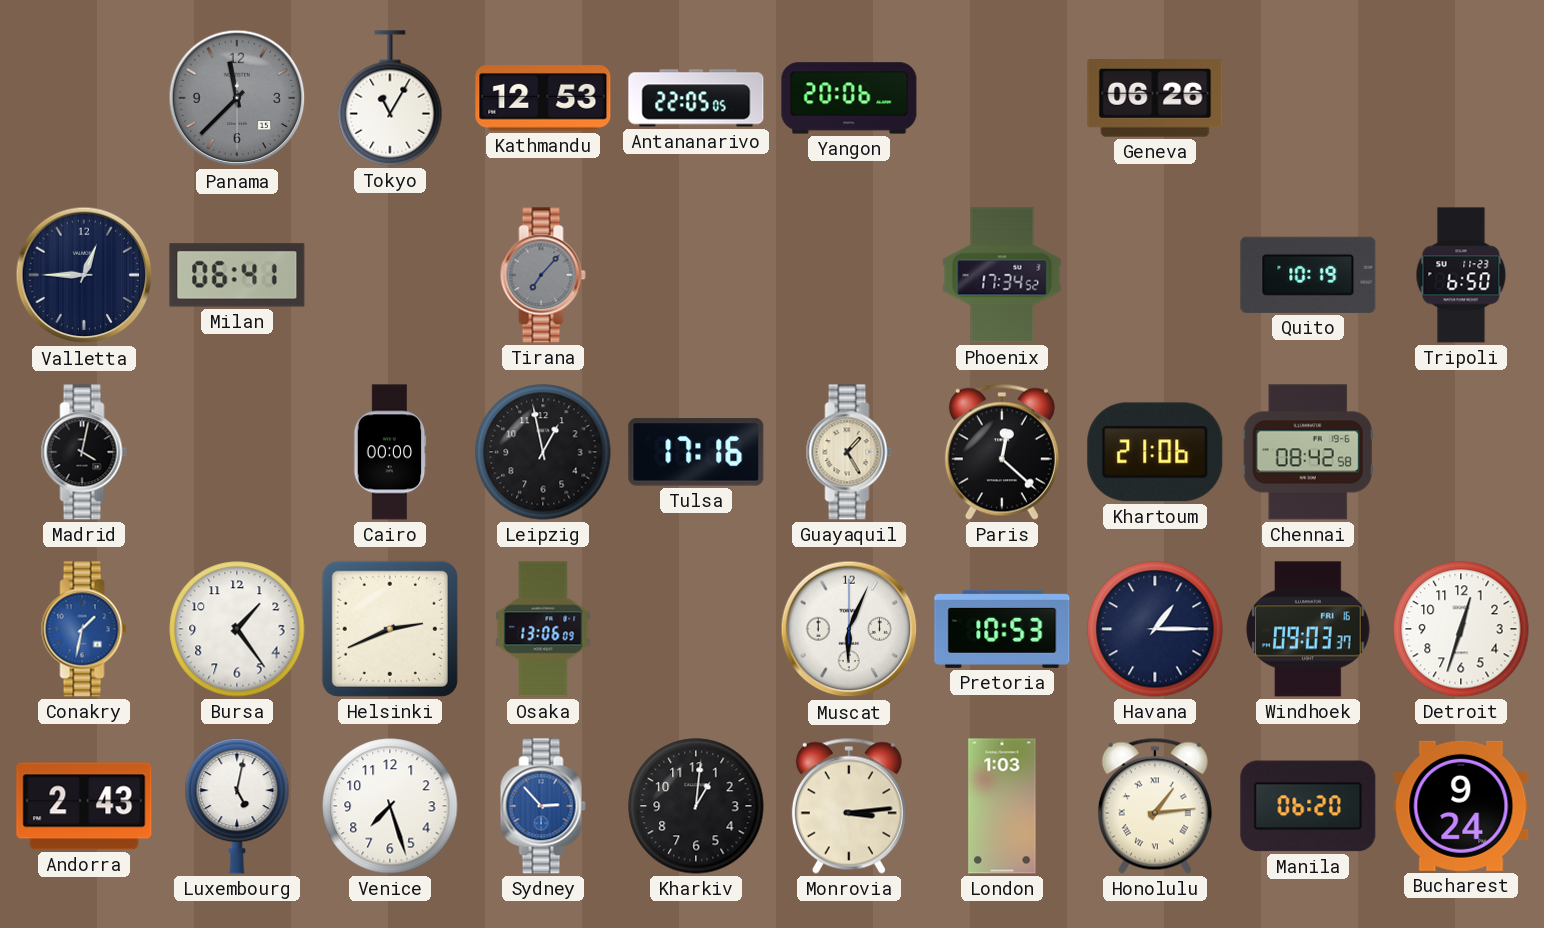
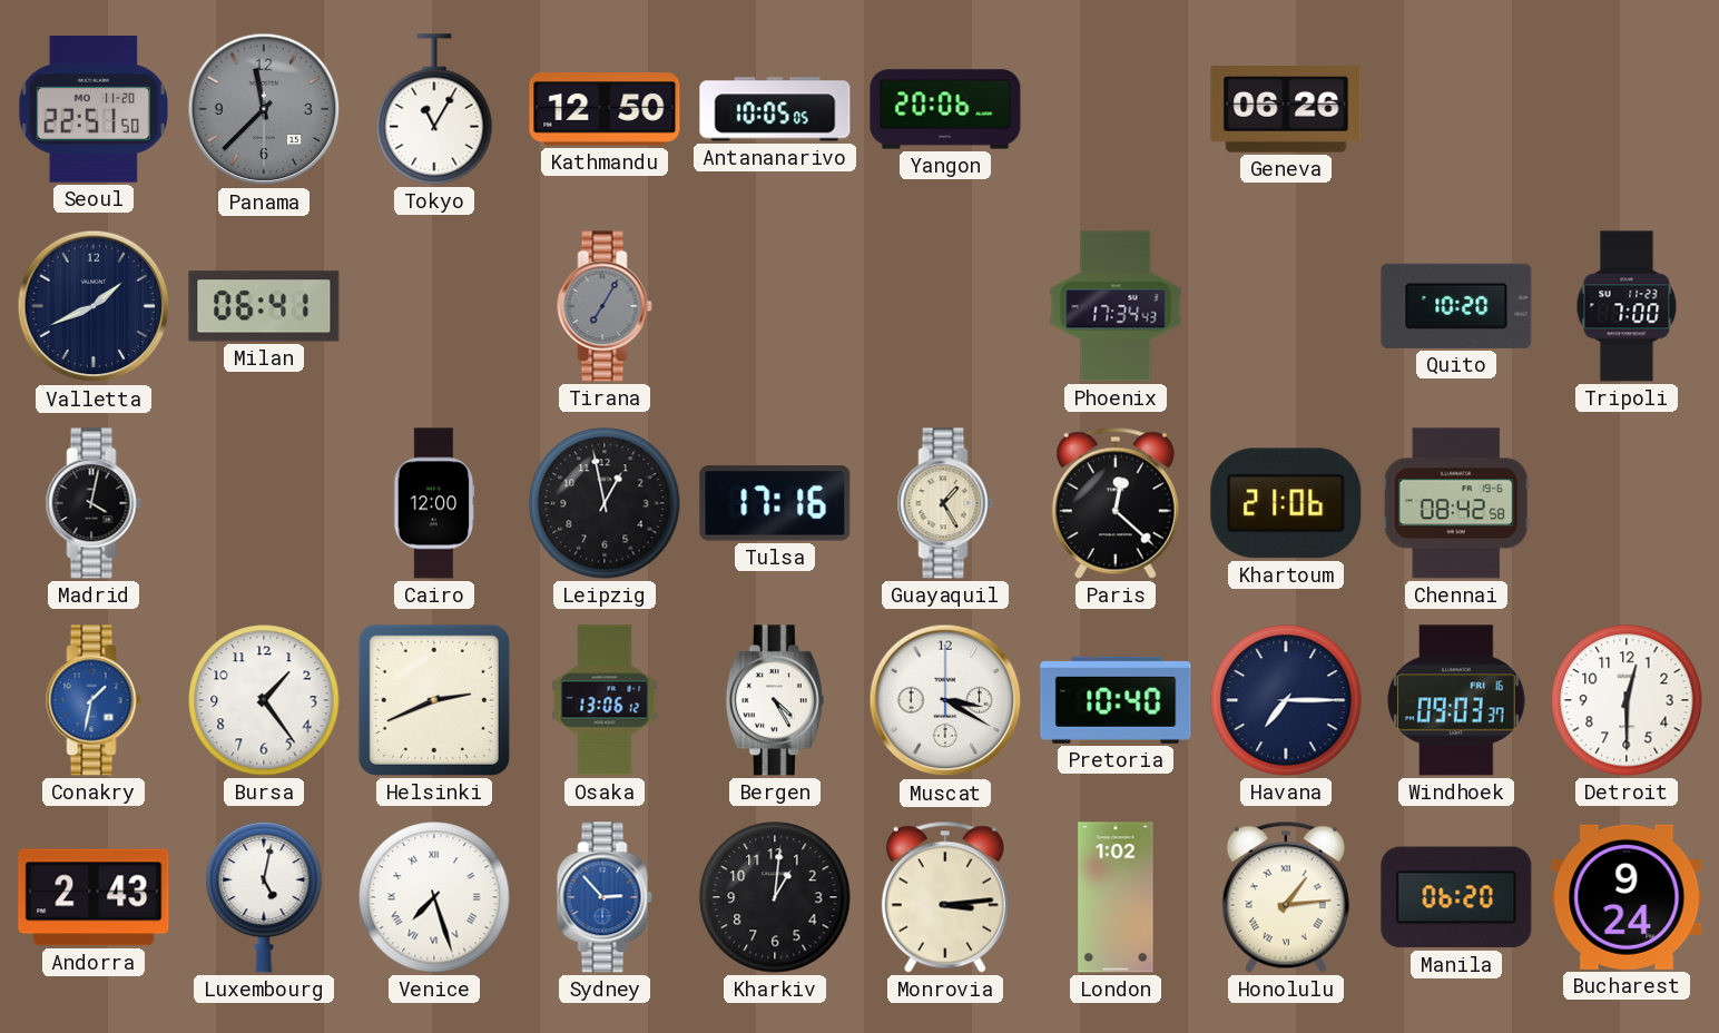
Seoul: none -> 22:51 (94, 110)
Kathmandu: 12:53 -> 12:50 (605, 109)
Antananarivo: 22:05 -> 10:05 (775, 109)
Valletta: 12:45 -> 1:41 (94, 306)
Tirana: 7:07 -> 7:05 (605, 306)
Phoenix: 17:34:52 -> 17:34:43 (1116, 306)
Quito: 10:19 -> 10:20 (1456, 306)
Tripoli: 6:50 -> 7:00 (1627, 306)
Cairo: 00:00 -> 12:00 (434, 503)
Osaka: 13:06:09 -> 13:06:12 (605, 700)
Bergen: none -> 4:25 (775, 700)
Muscat: 6:04 -> 3:20 (945, 700)
Pretoria: 10:53 -> 10:40 (1116, 700)
Havana: 1:15 -> 7:15 (1286, 700)
Detroit: 12:33 -> 12:30 (1627, 700)
Venice numerals: Arabic -> Roman (434, 897)
London: 1:03 -> 1:02 (1116, 897)
